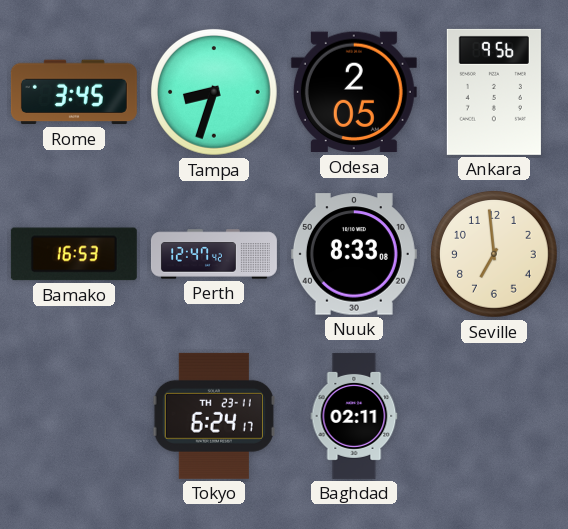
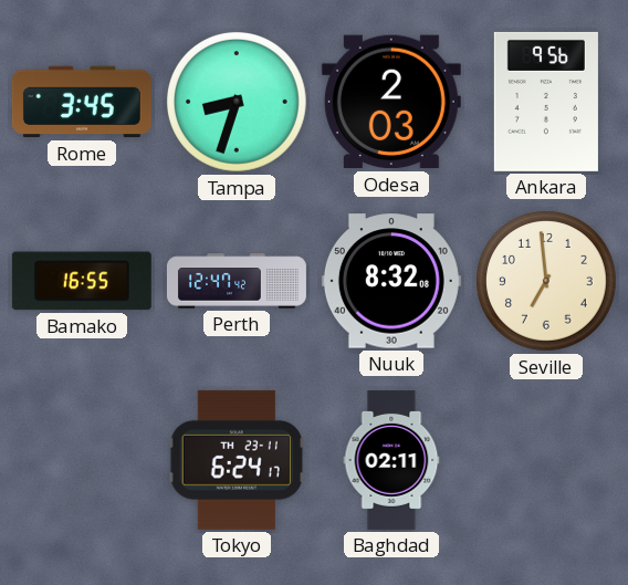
Odesa: 2:05 -> 2:03 (391, 102)
Bamako: 16:53 -> 16:55 (82, 281)
Nuuk: 8:33 -> 8:32 (391, 281)
